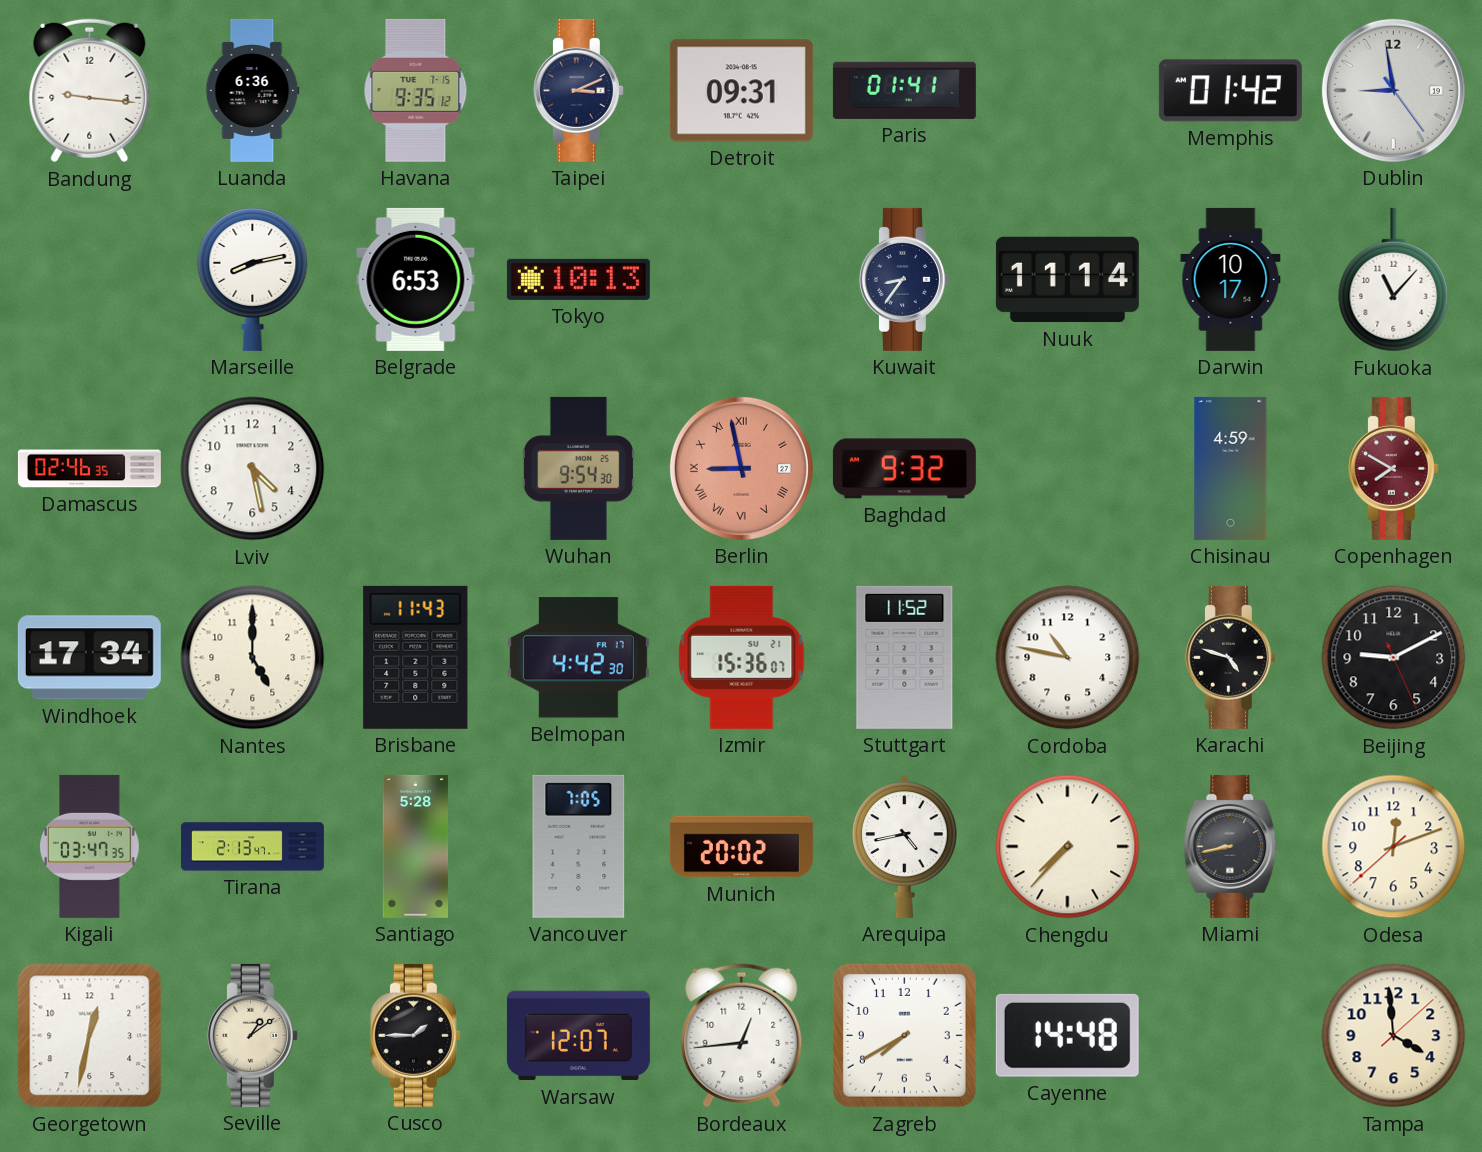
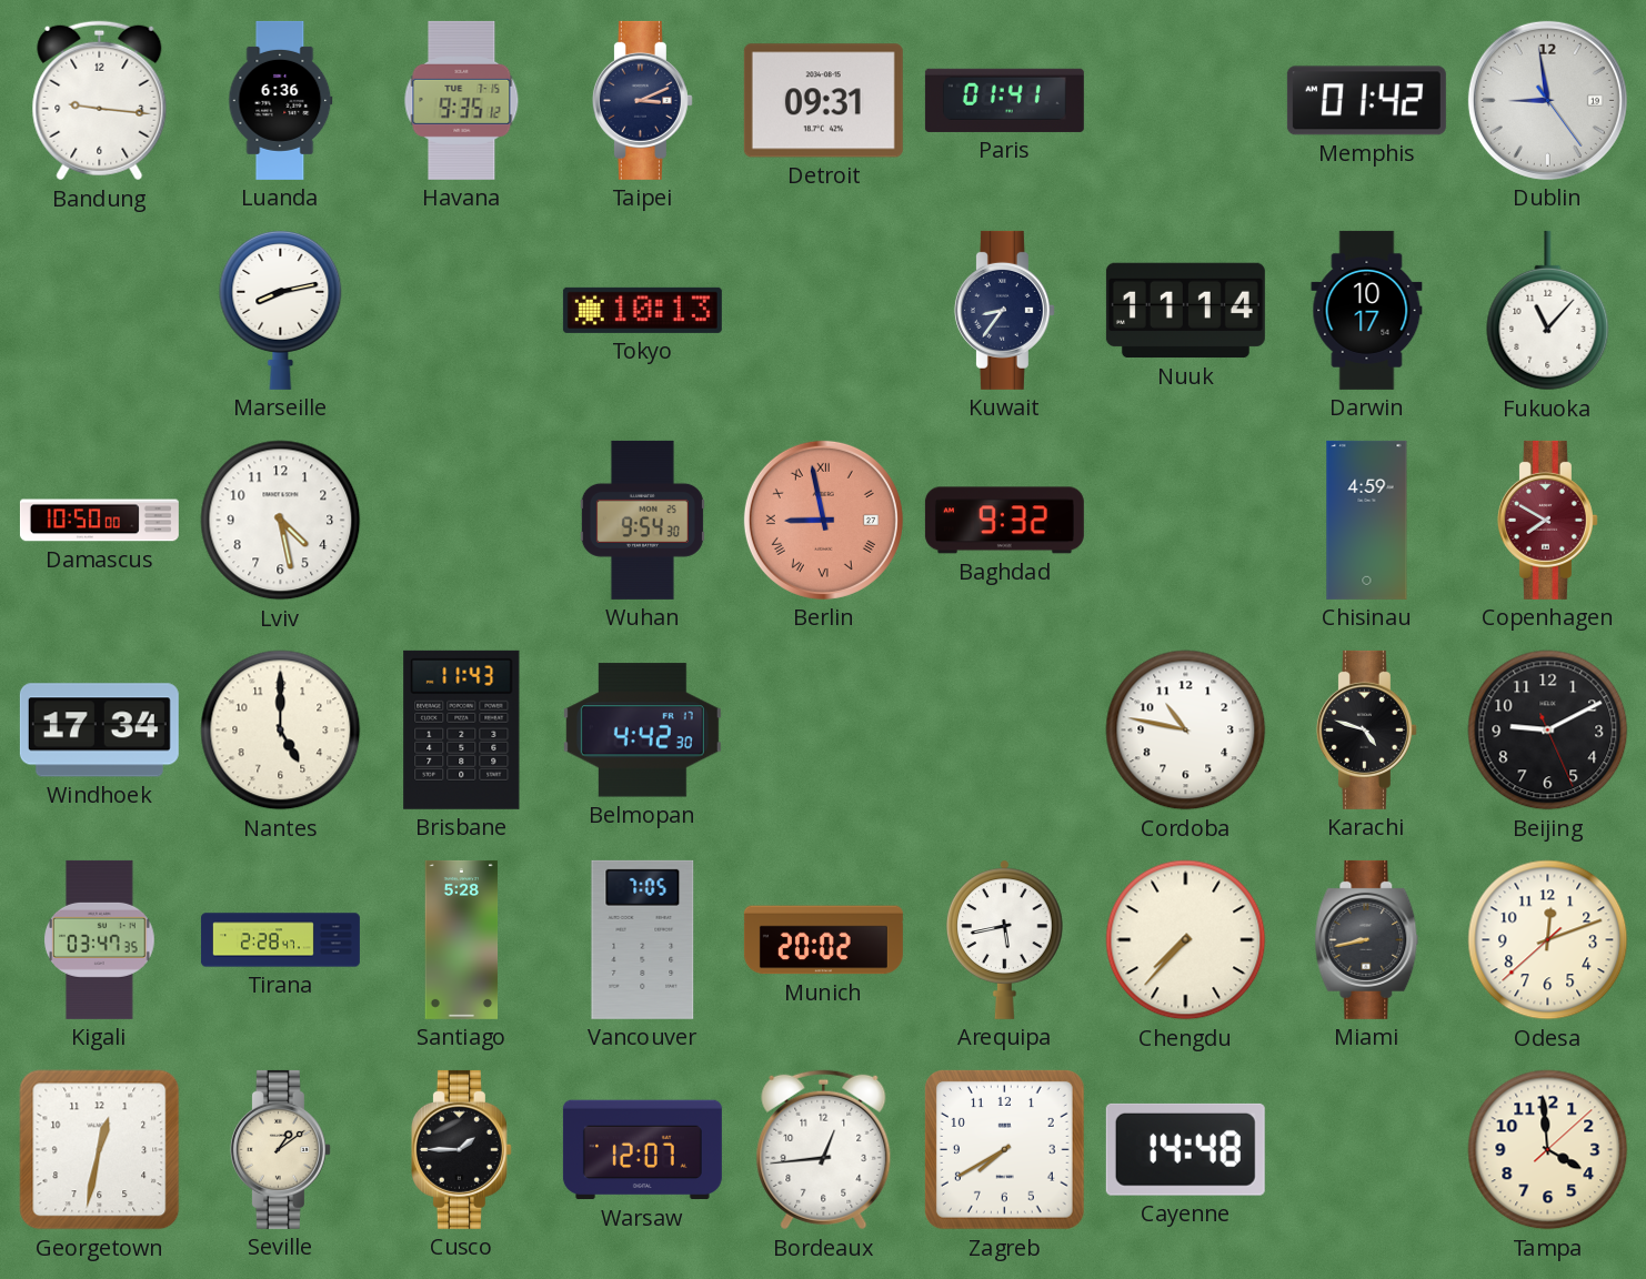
Belgrade: 6:53 -> none (416, 279)
Damascus: 02:46 -> 10:50 (99, 521)
Izmir: 15:36 -> none (742, 657)
Stuttgart: 11:52 -> none (905, 657)
Tirana: 2:13 -> 2:28 (280, 940)
Arequipa: 4:43 -> 5:43 (1005, 939)
